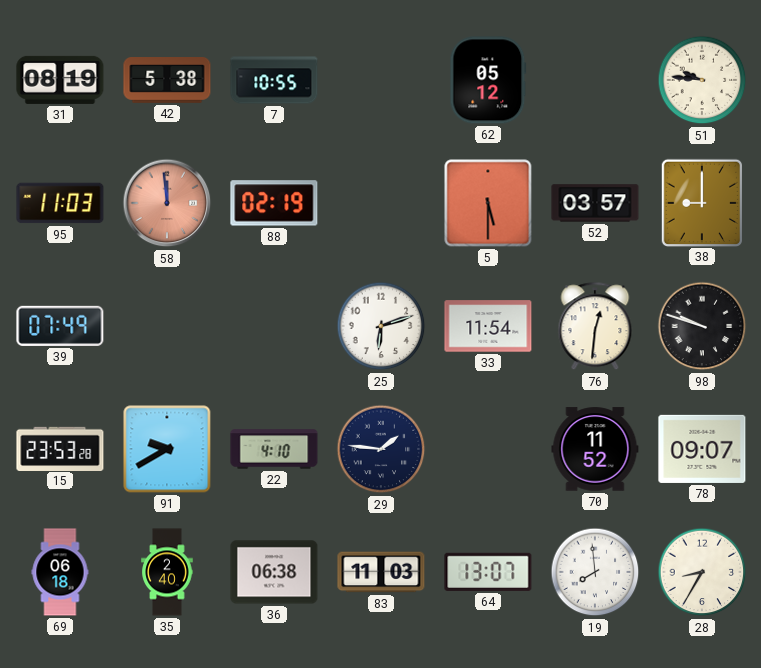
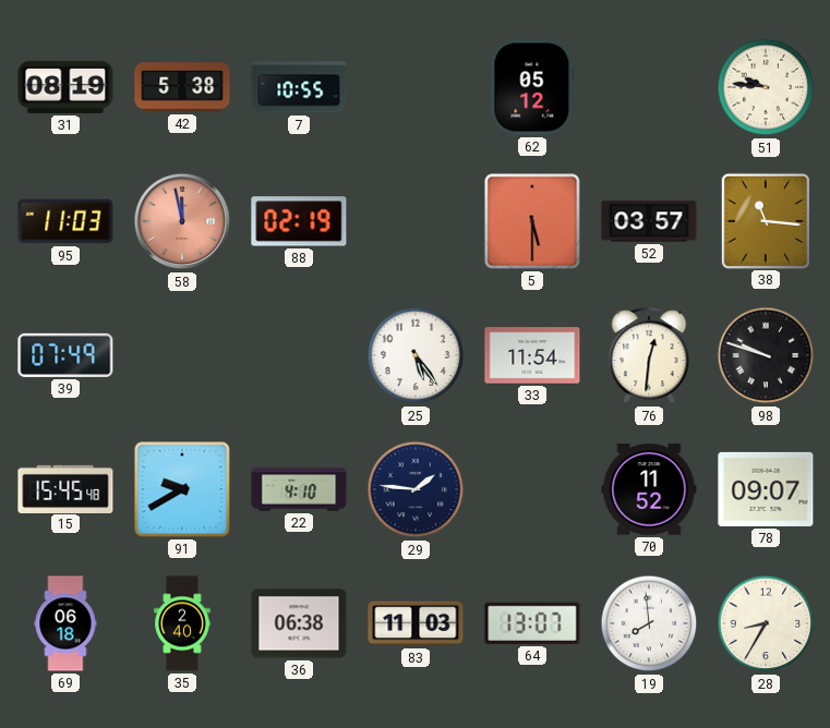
58: 11:59 -> 11:58 (182, 221)
38: 9:00 -> 11:16 (765, 220)
25: 6:12 -> 5:24 (416, 355)
15: 23:53 -> 15:45 (65, 488)
